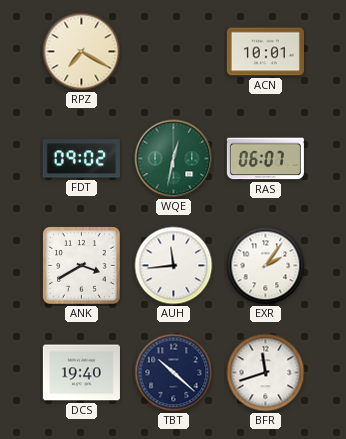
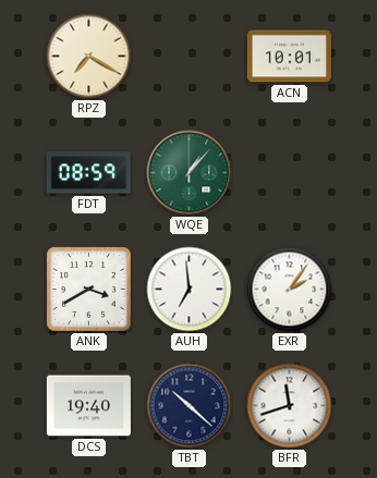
FDT: 09:02 -> 08:59 (88, 173)
WQE: 12:32 -> 1:07 (190, 173)
RAS: 06:07 -> none (265, 159)
AUH: 11:44 -> 6:59 (190, 290)
